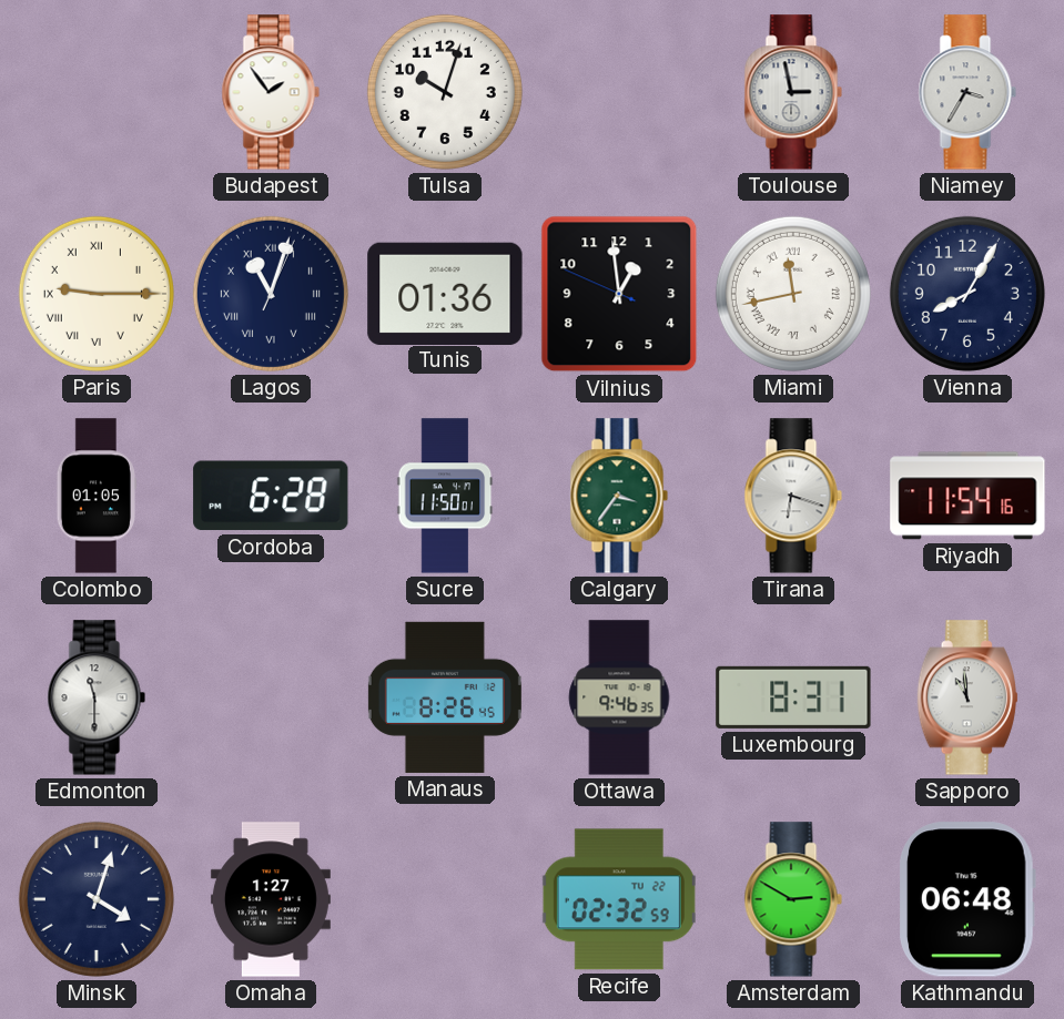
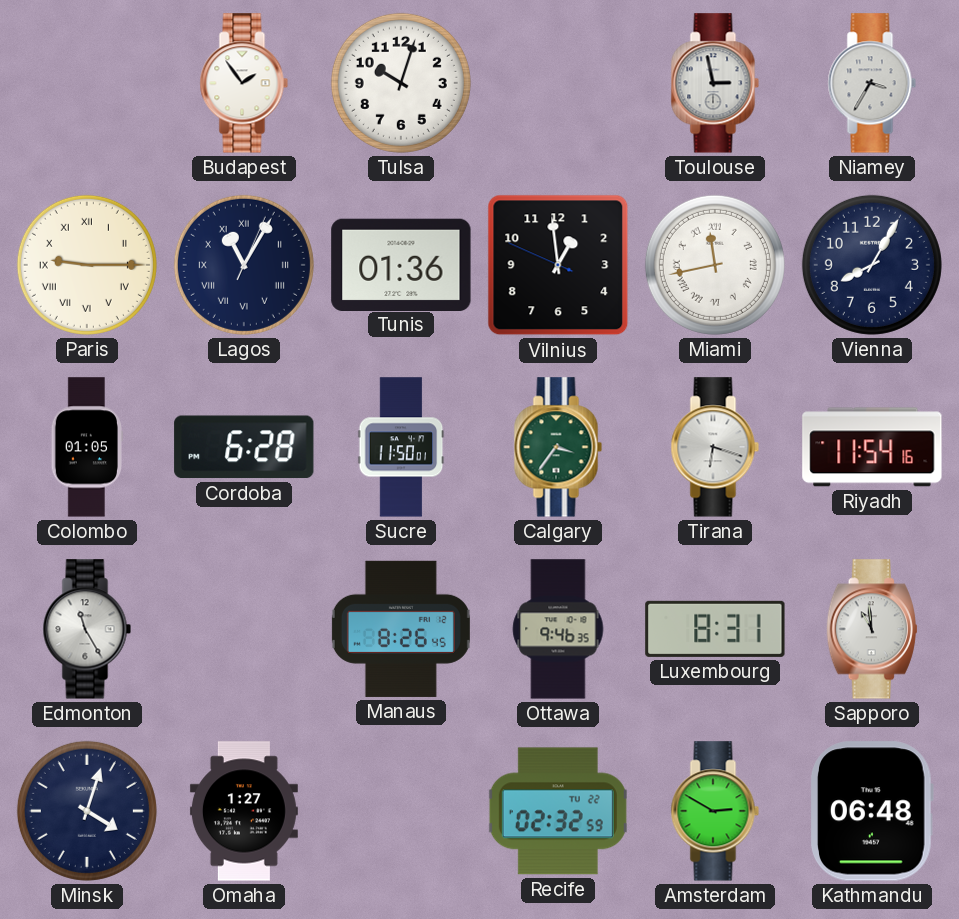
Lagos: 11:03 -> 11:05 (244, 265)
Edmonton: 11:30 -> 11:25 (87, 629)
